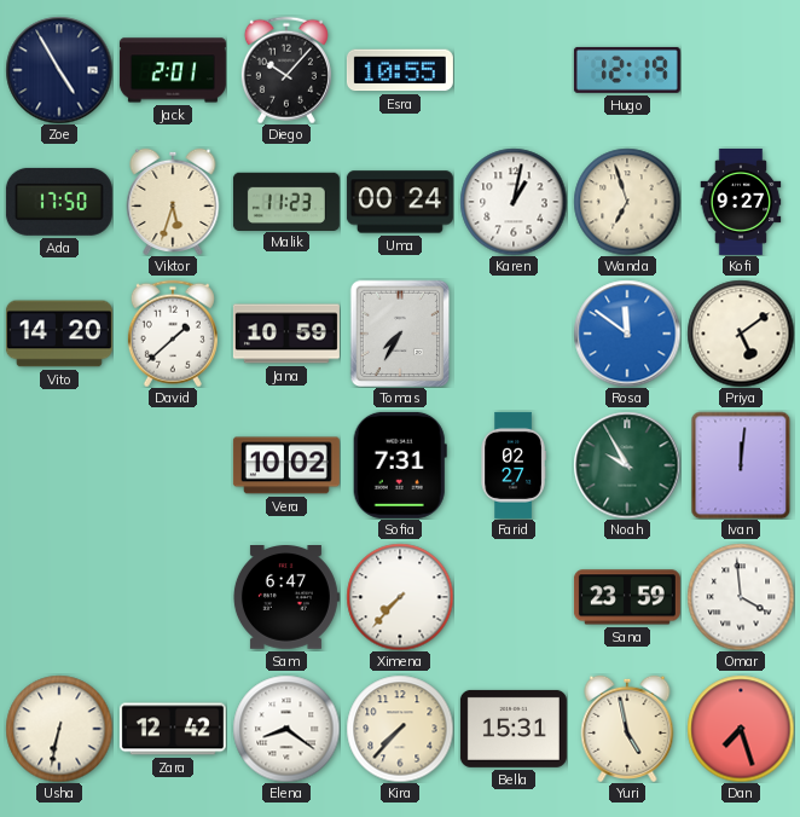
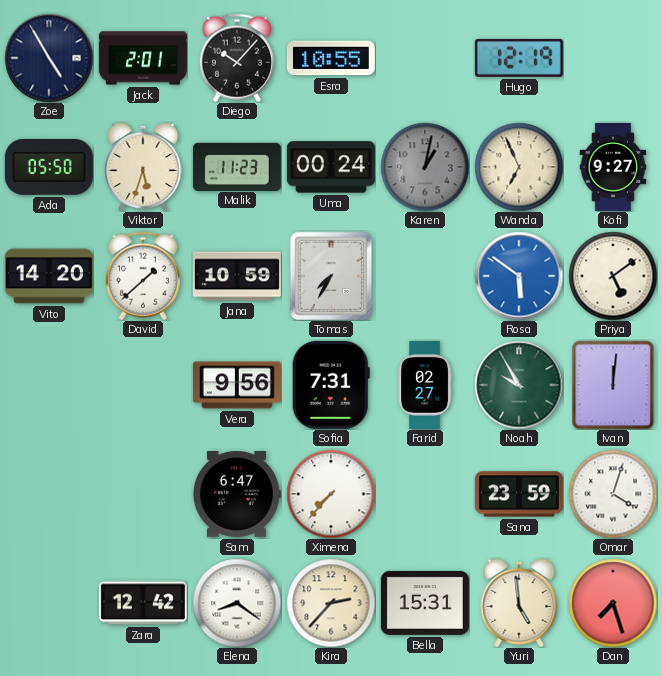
Ada: 17:50 -> 05:50 (49, 167)
Karen dial: white -> grey (425, 167)
Wanda: 6:57 -> 6:56 (519, 167)
Rosa: 11:51 -> 5:51 (519, 276)
Vera: 10:02 -> 9:56 (237, 385)
Omar: 3:59 -> 4:03 (613, 494)
Usha: 6:32 -> none (59, 729)
Kira: 7:37 -> 2:37 (331, 603)
Yuri: 4:58 -> 4:59 (519, 603)
